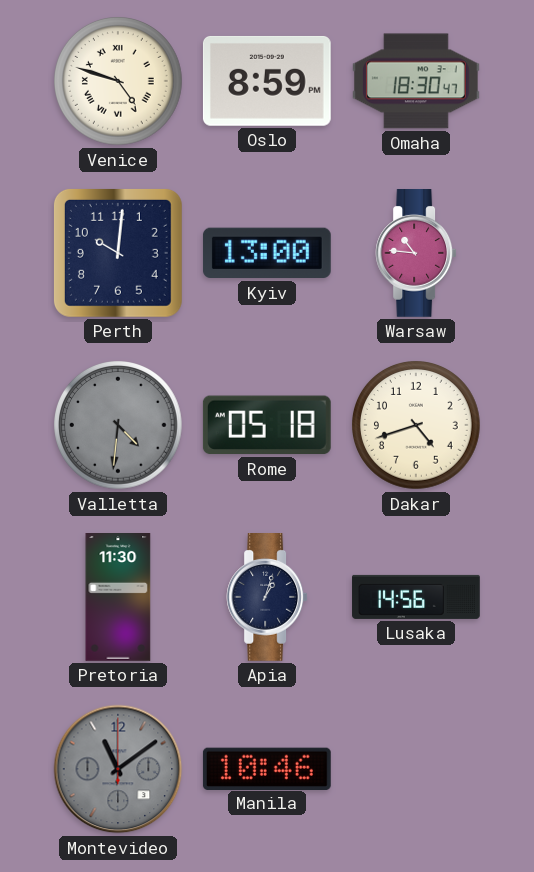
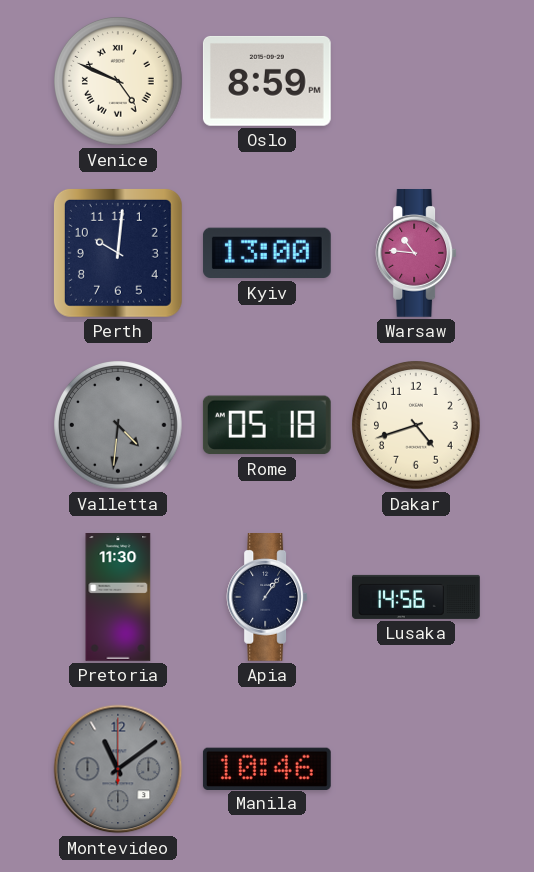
Venice: 4:48 -> 4:49 (119, 82)
Omaha: 18:30 -> none (416, 81)
Apia: 1:03 -> 1:06 (267, 598)
